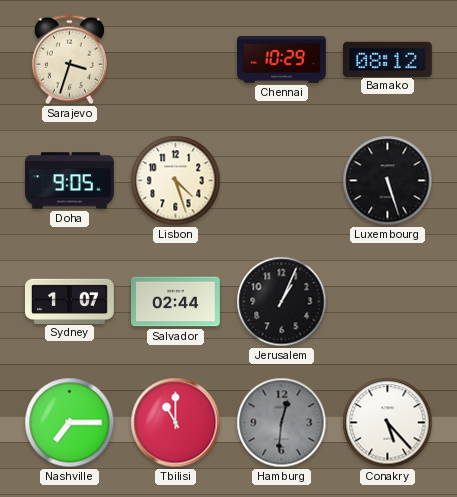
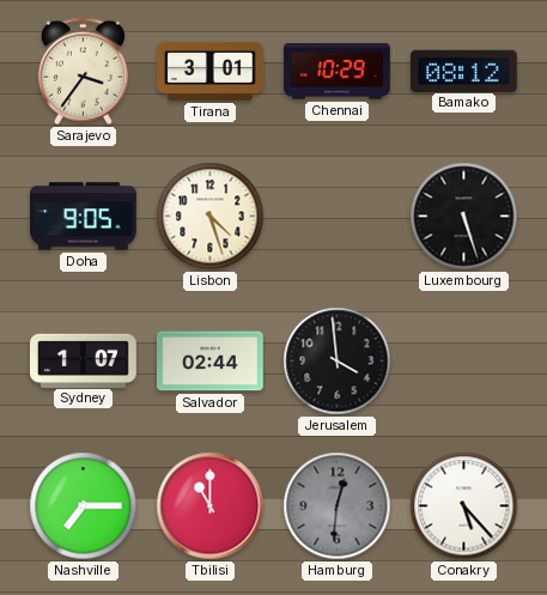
Sarajevo: 3:33 -> 3:36 (83, 72)
Tirana: none -> 3:01 (211, 71)
Jerusalem: 1:04 -> 3:59 (338, 362)
